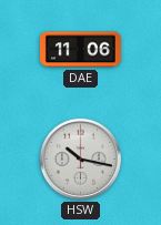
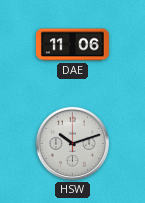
HSW: 10:17 -> 10:12 (72, 143)
